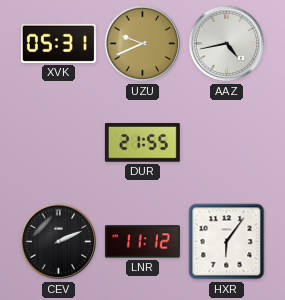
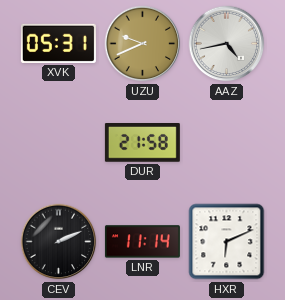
DUR: 21:55 -> 21:58 (142, 143)
LNR: 11:12 -> 11:14 (142, 242)
HXR: 6:06 -> 6:11 (227, 242)
